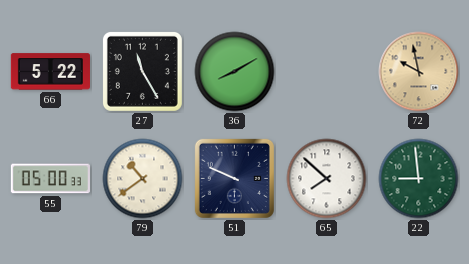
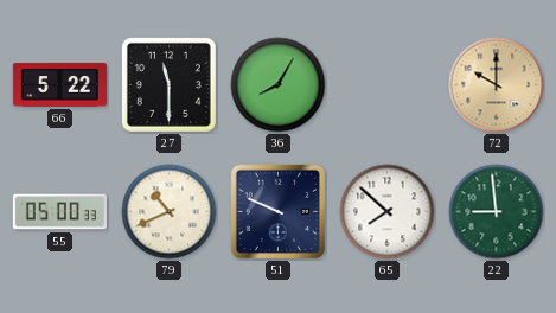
27: 11:25 -> 11:30 (168, 84)
36: 8:10 -> 8:05 (279, 85)
72: 9:58 -> 10:00 (497, 85)
79: 10:39 -> 10:41 (170, 212)
